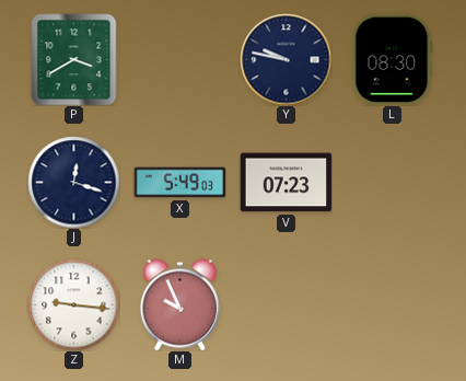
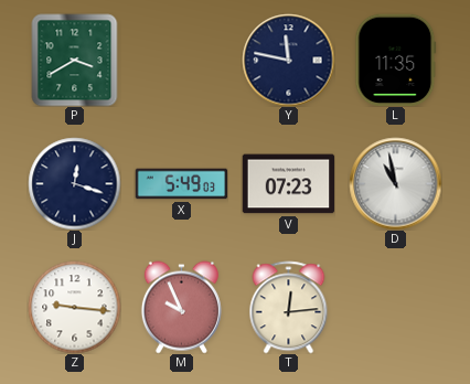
Y: 9:47 -> 11:47 (288, 60)
L: 08:30 -> 11:35 (396, 60)
D: none -> 10:58 (395, 183)
T: none -> 12:14 (289, 307)
